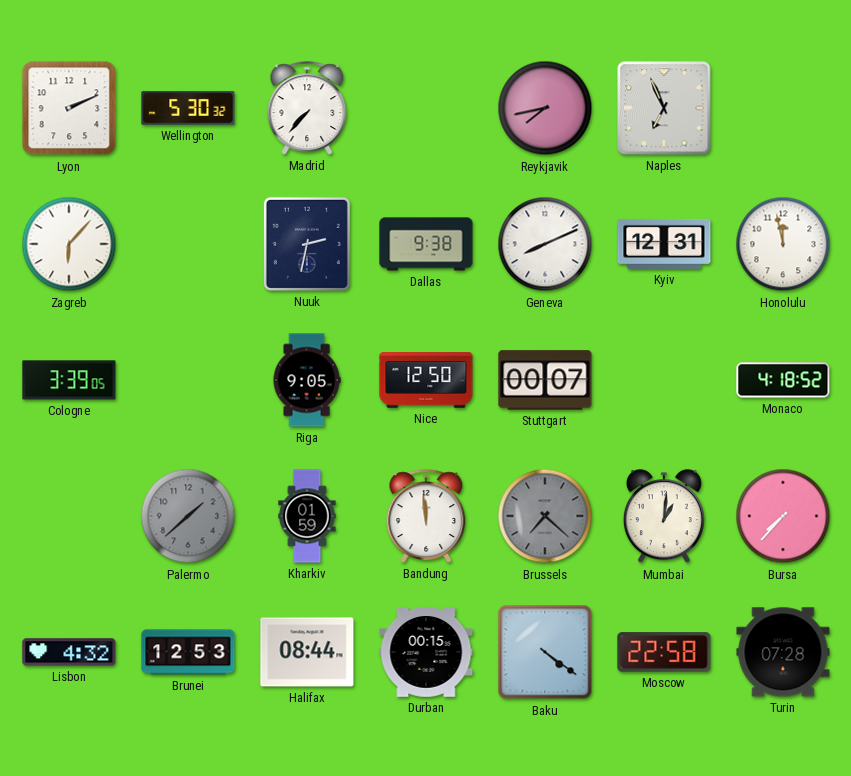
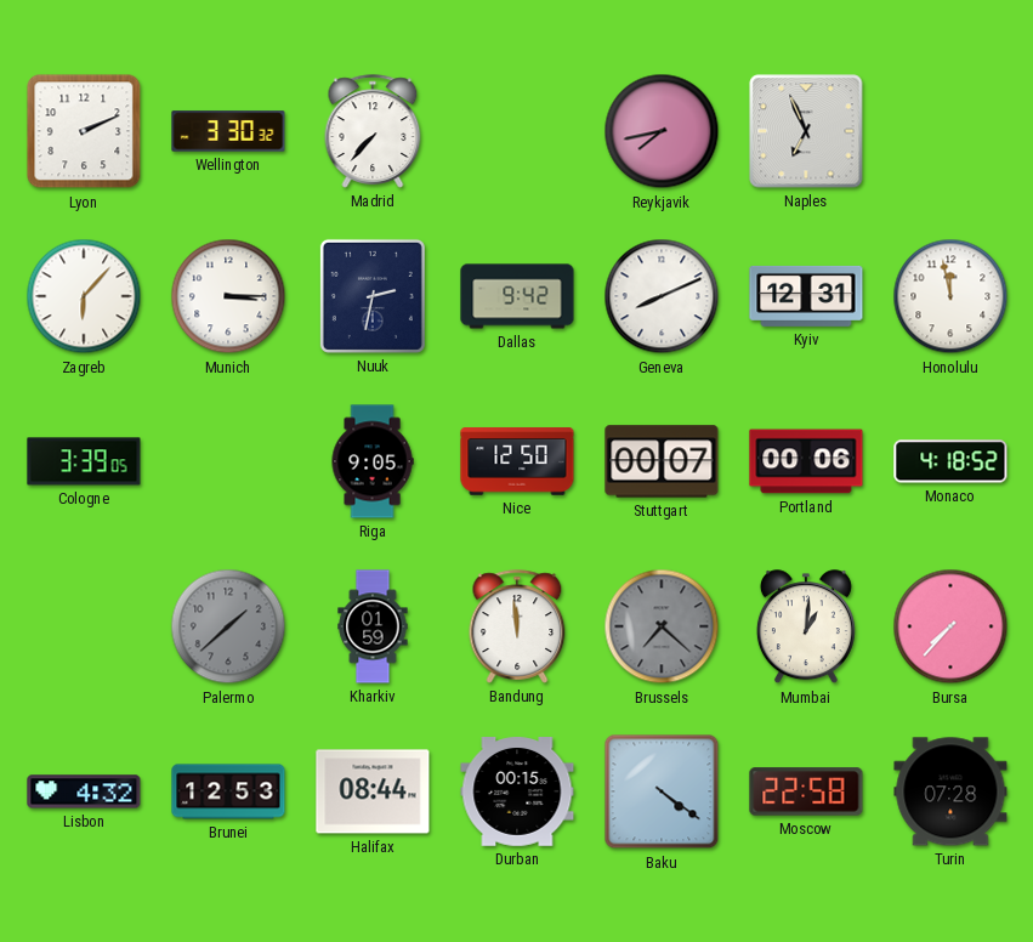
Wellington: 5:30 -> 3:30 (228, 131)
Munich: none -> 3:15 (228, 296)
Dallas: 9:38 -> 9:42 (517, 296)
Portland: none -> 00:06 (806, 461)
